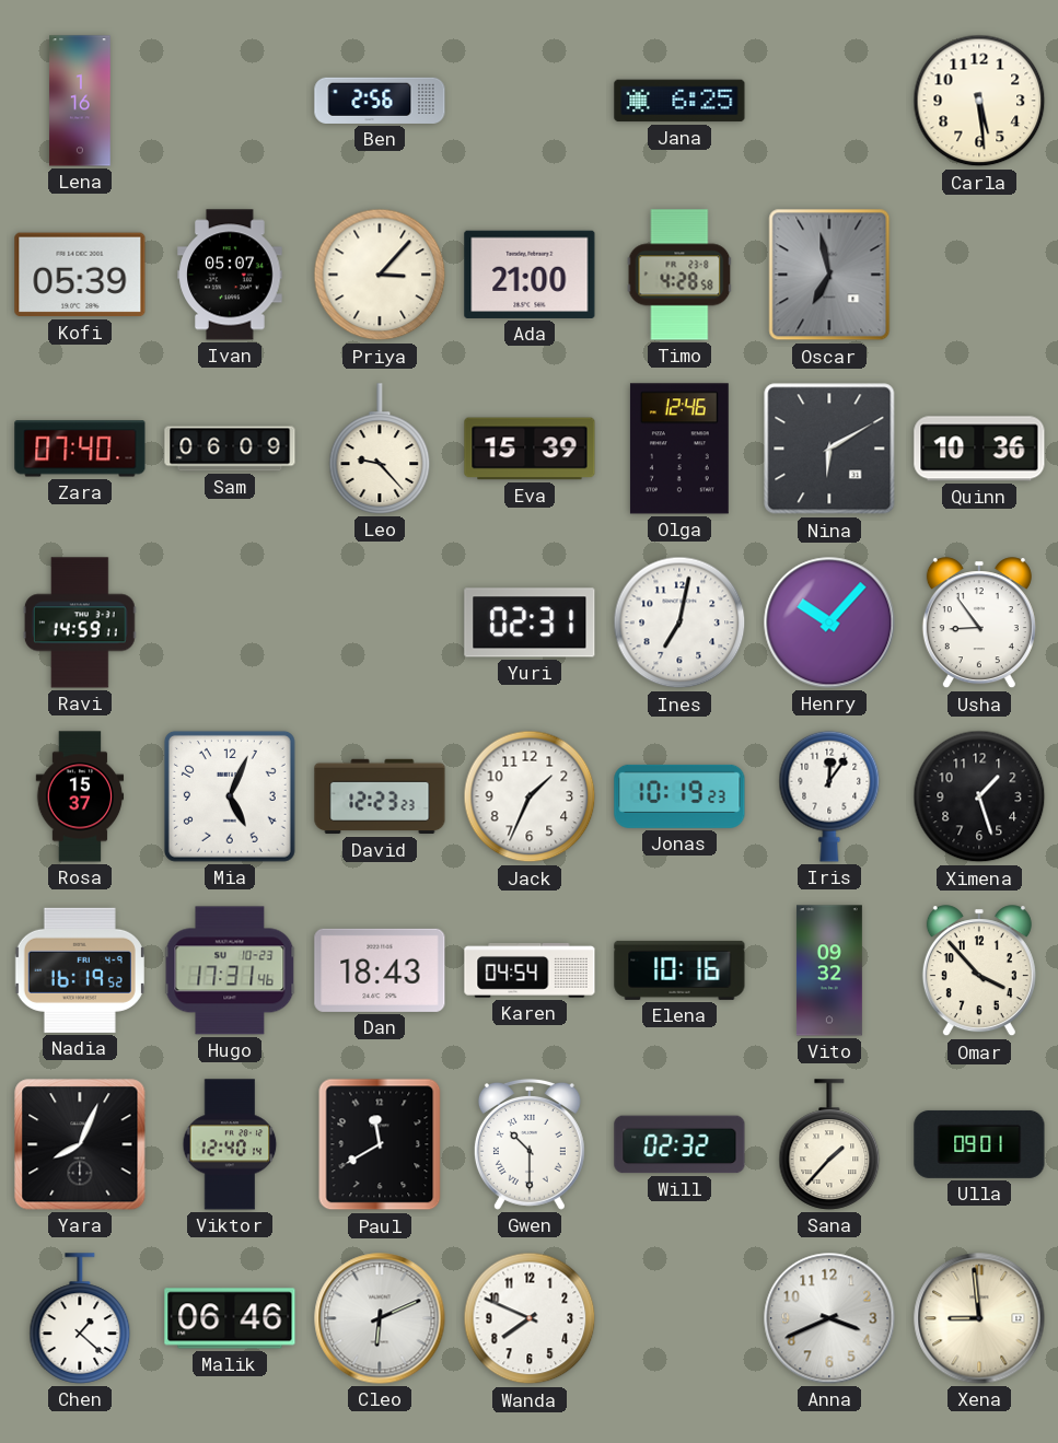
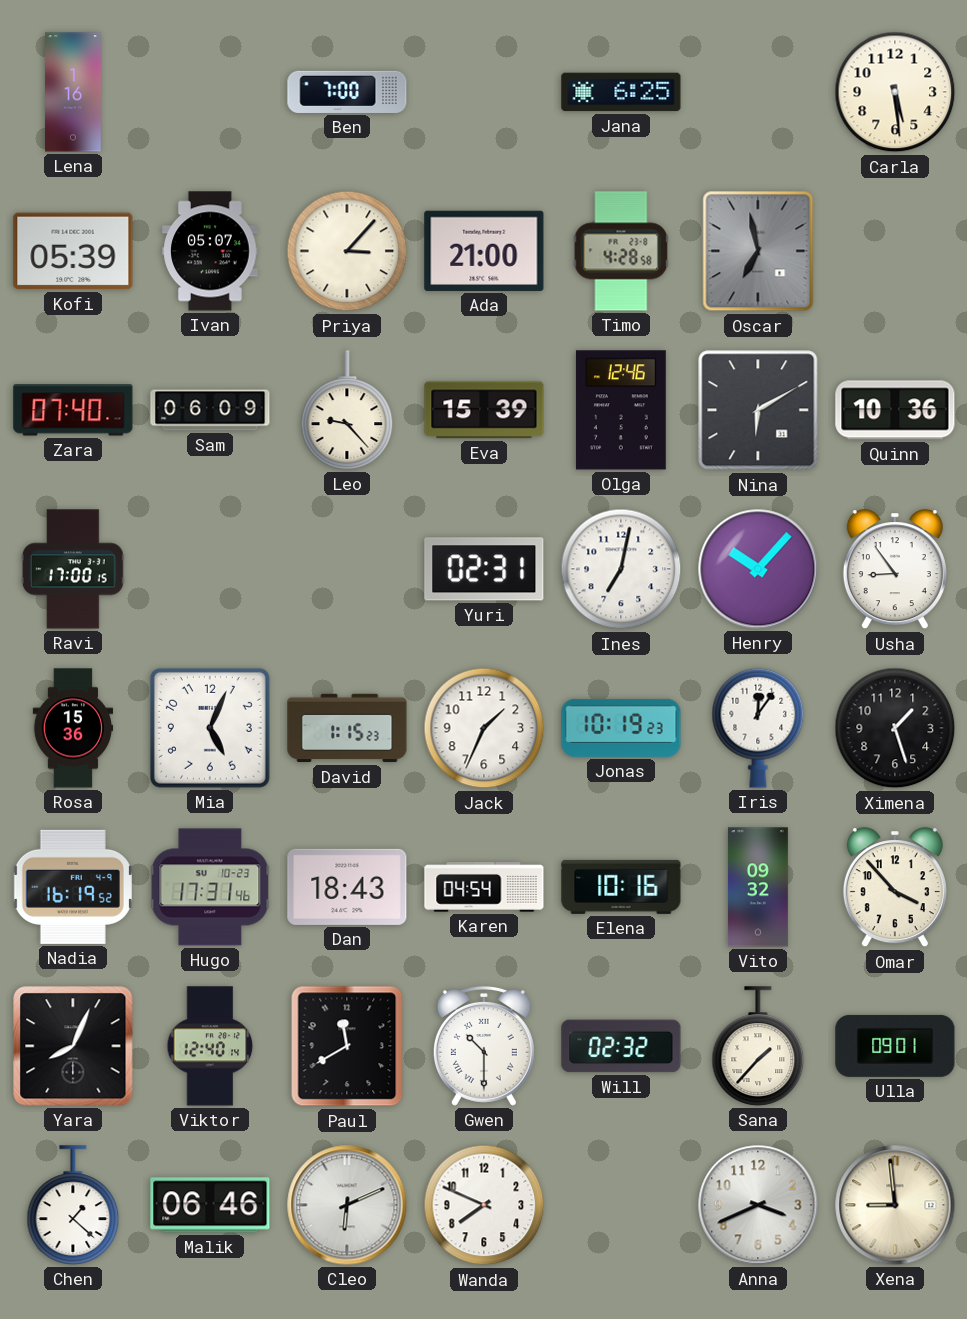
Ben: 2:56 -> 7:00 (347, 92)
Ravi: 14:59 -> 17:00 (73, 569)
Rosa: 15:37 -> 15:36 (73, 728)
David: 12:23 -> 1:15 (347, 728)
